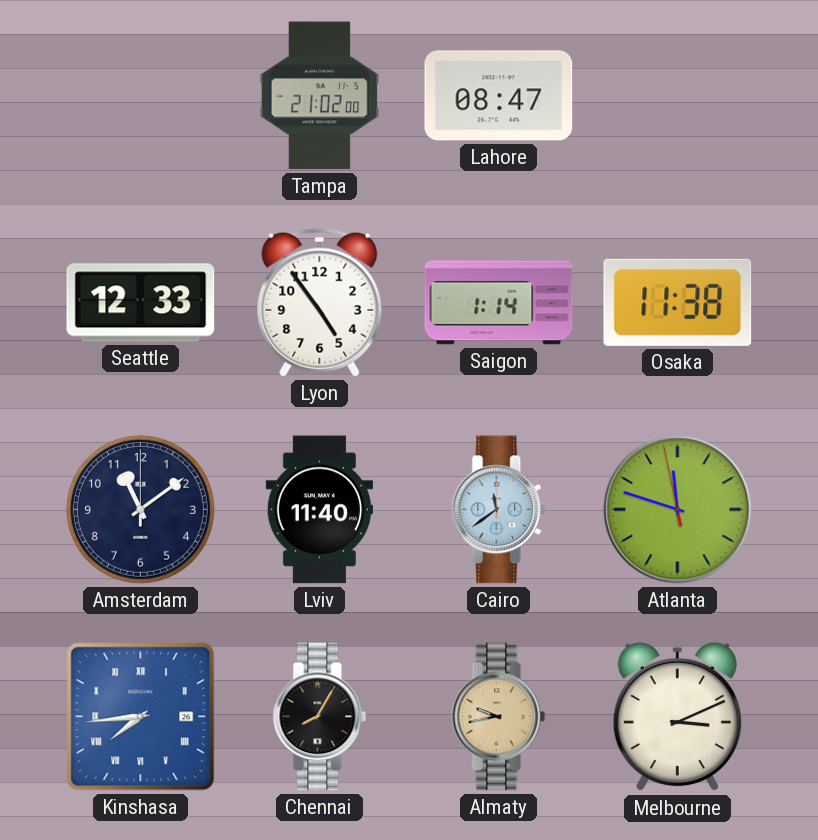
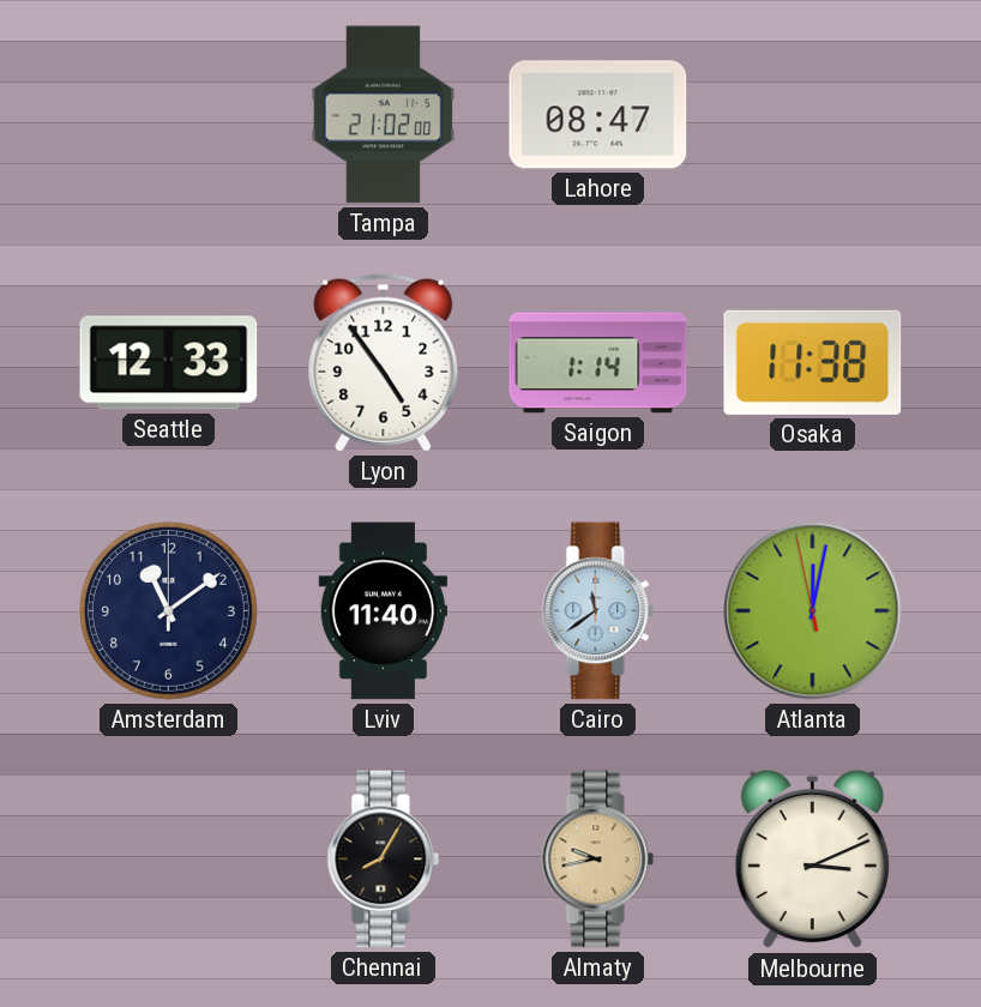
Atlanta: 11:47 -> 12:01 (813, 611)
Kinshasa: 7:44 -> none (141, 717)
